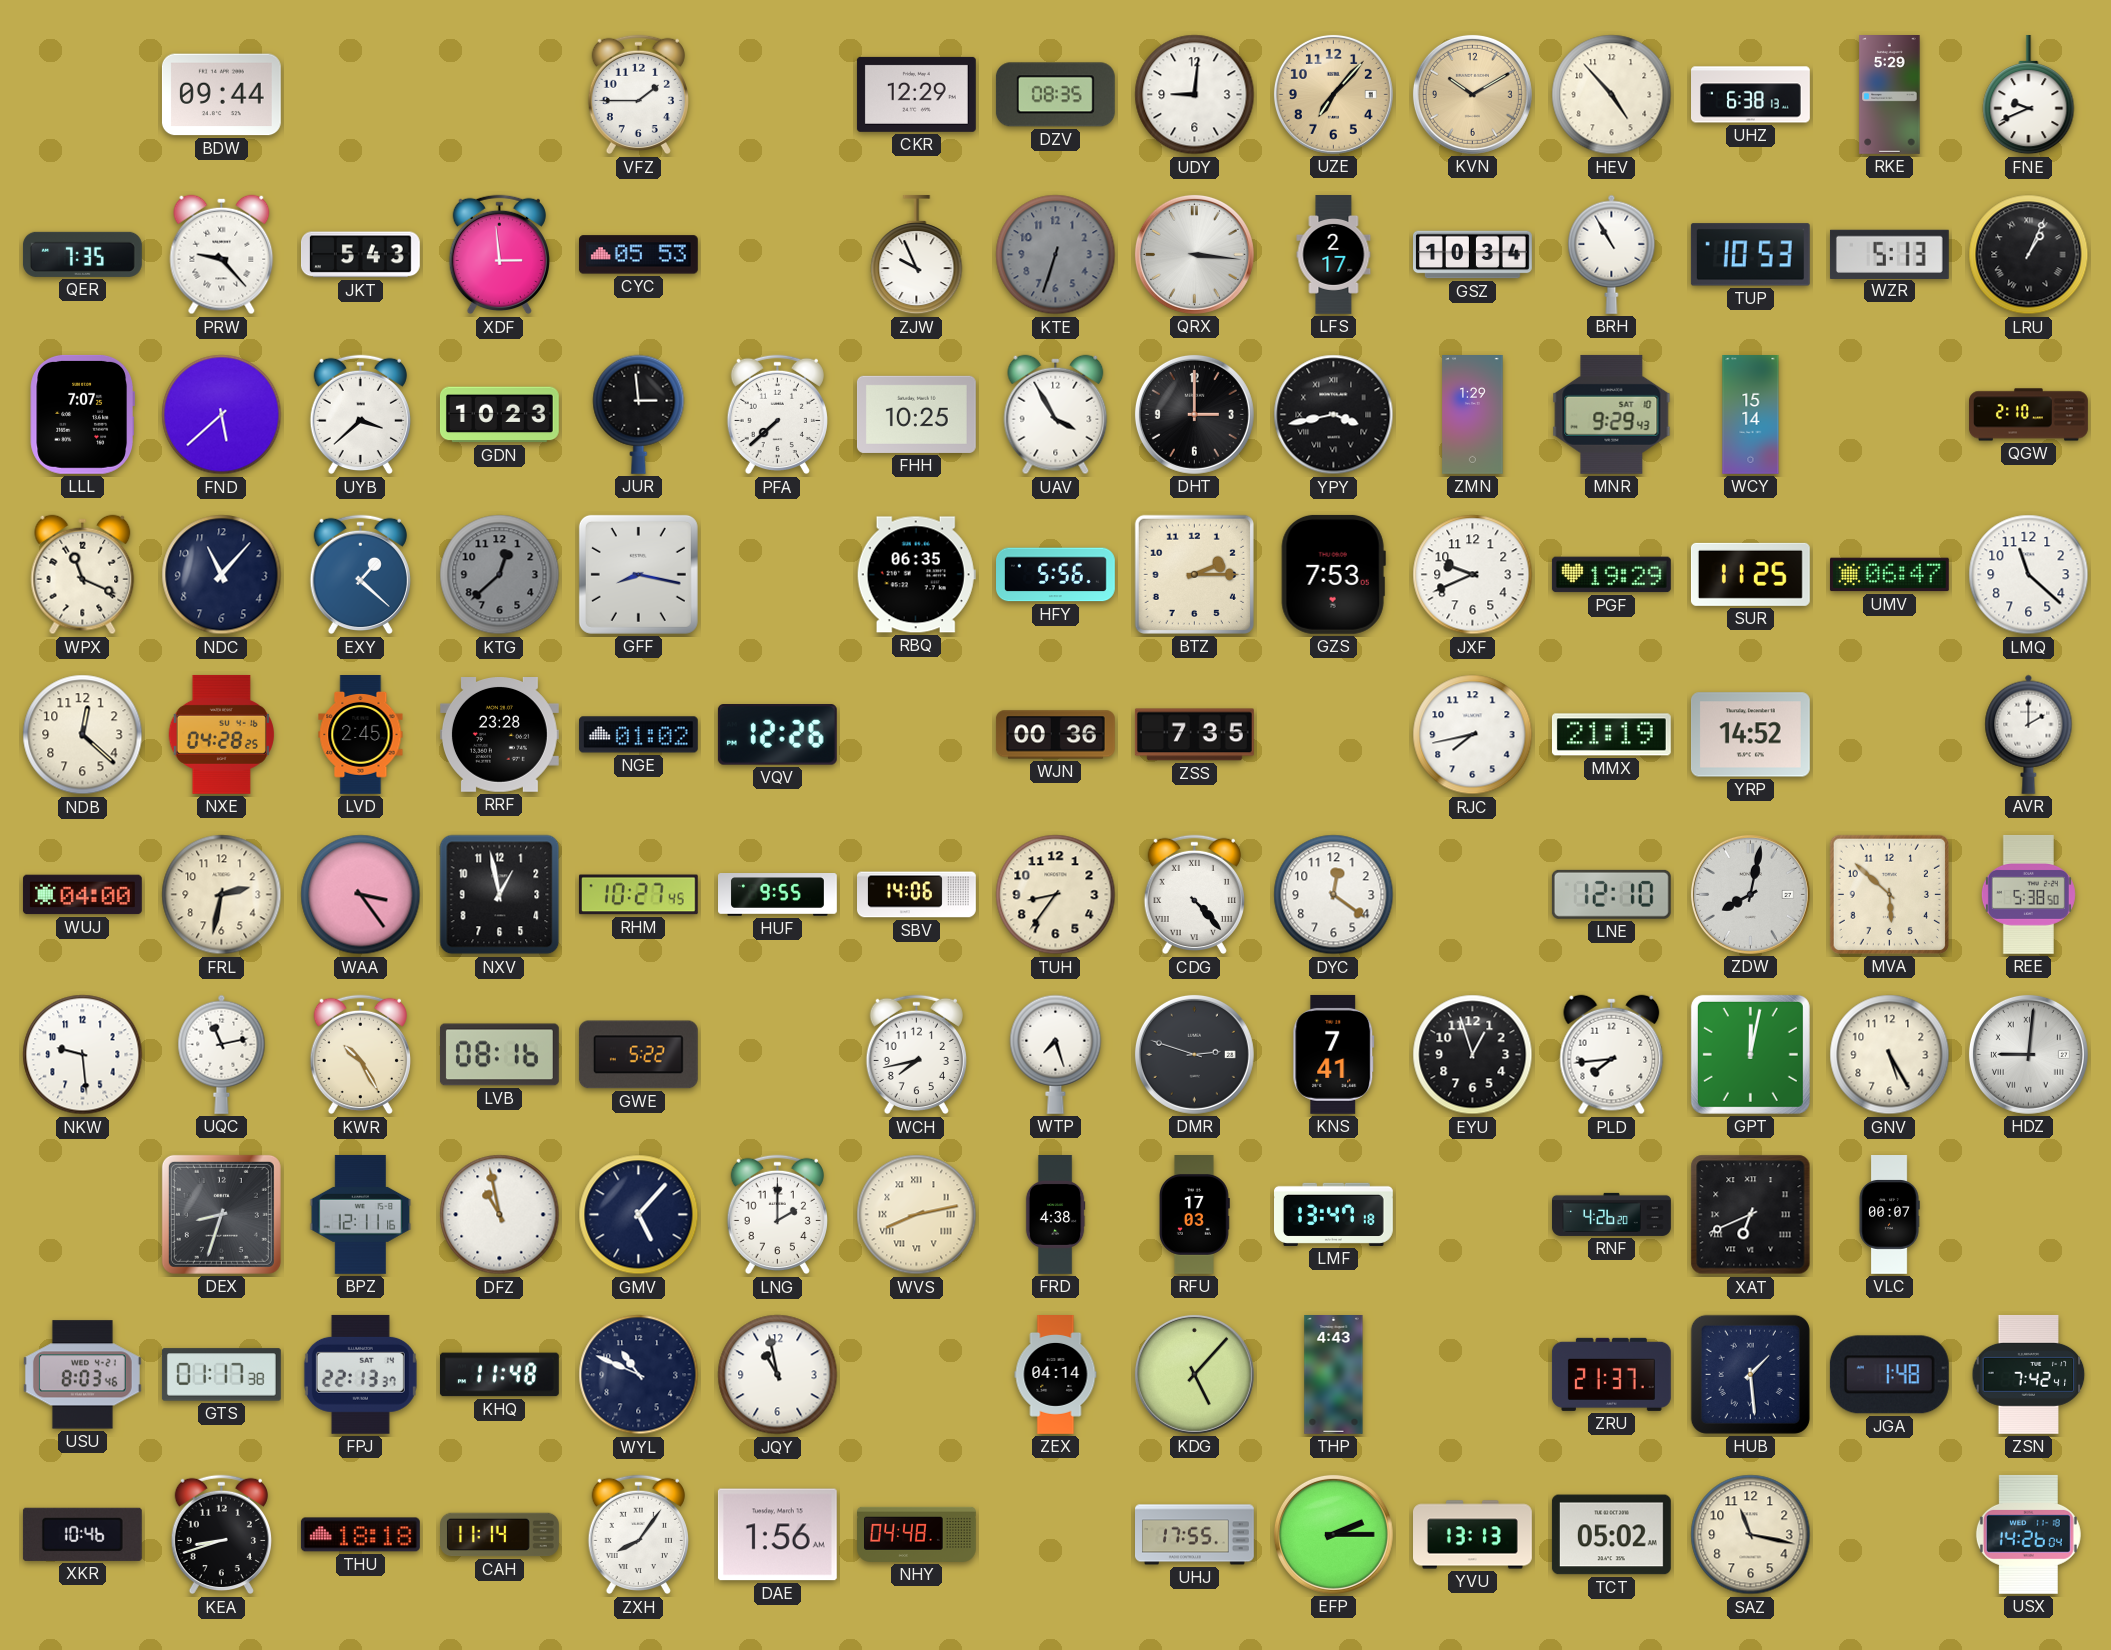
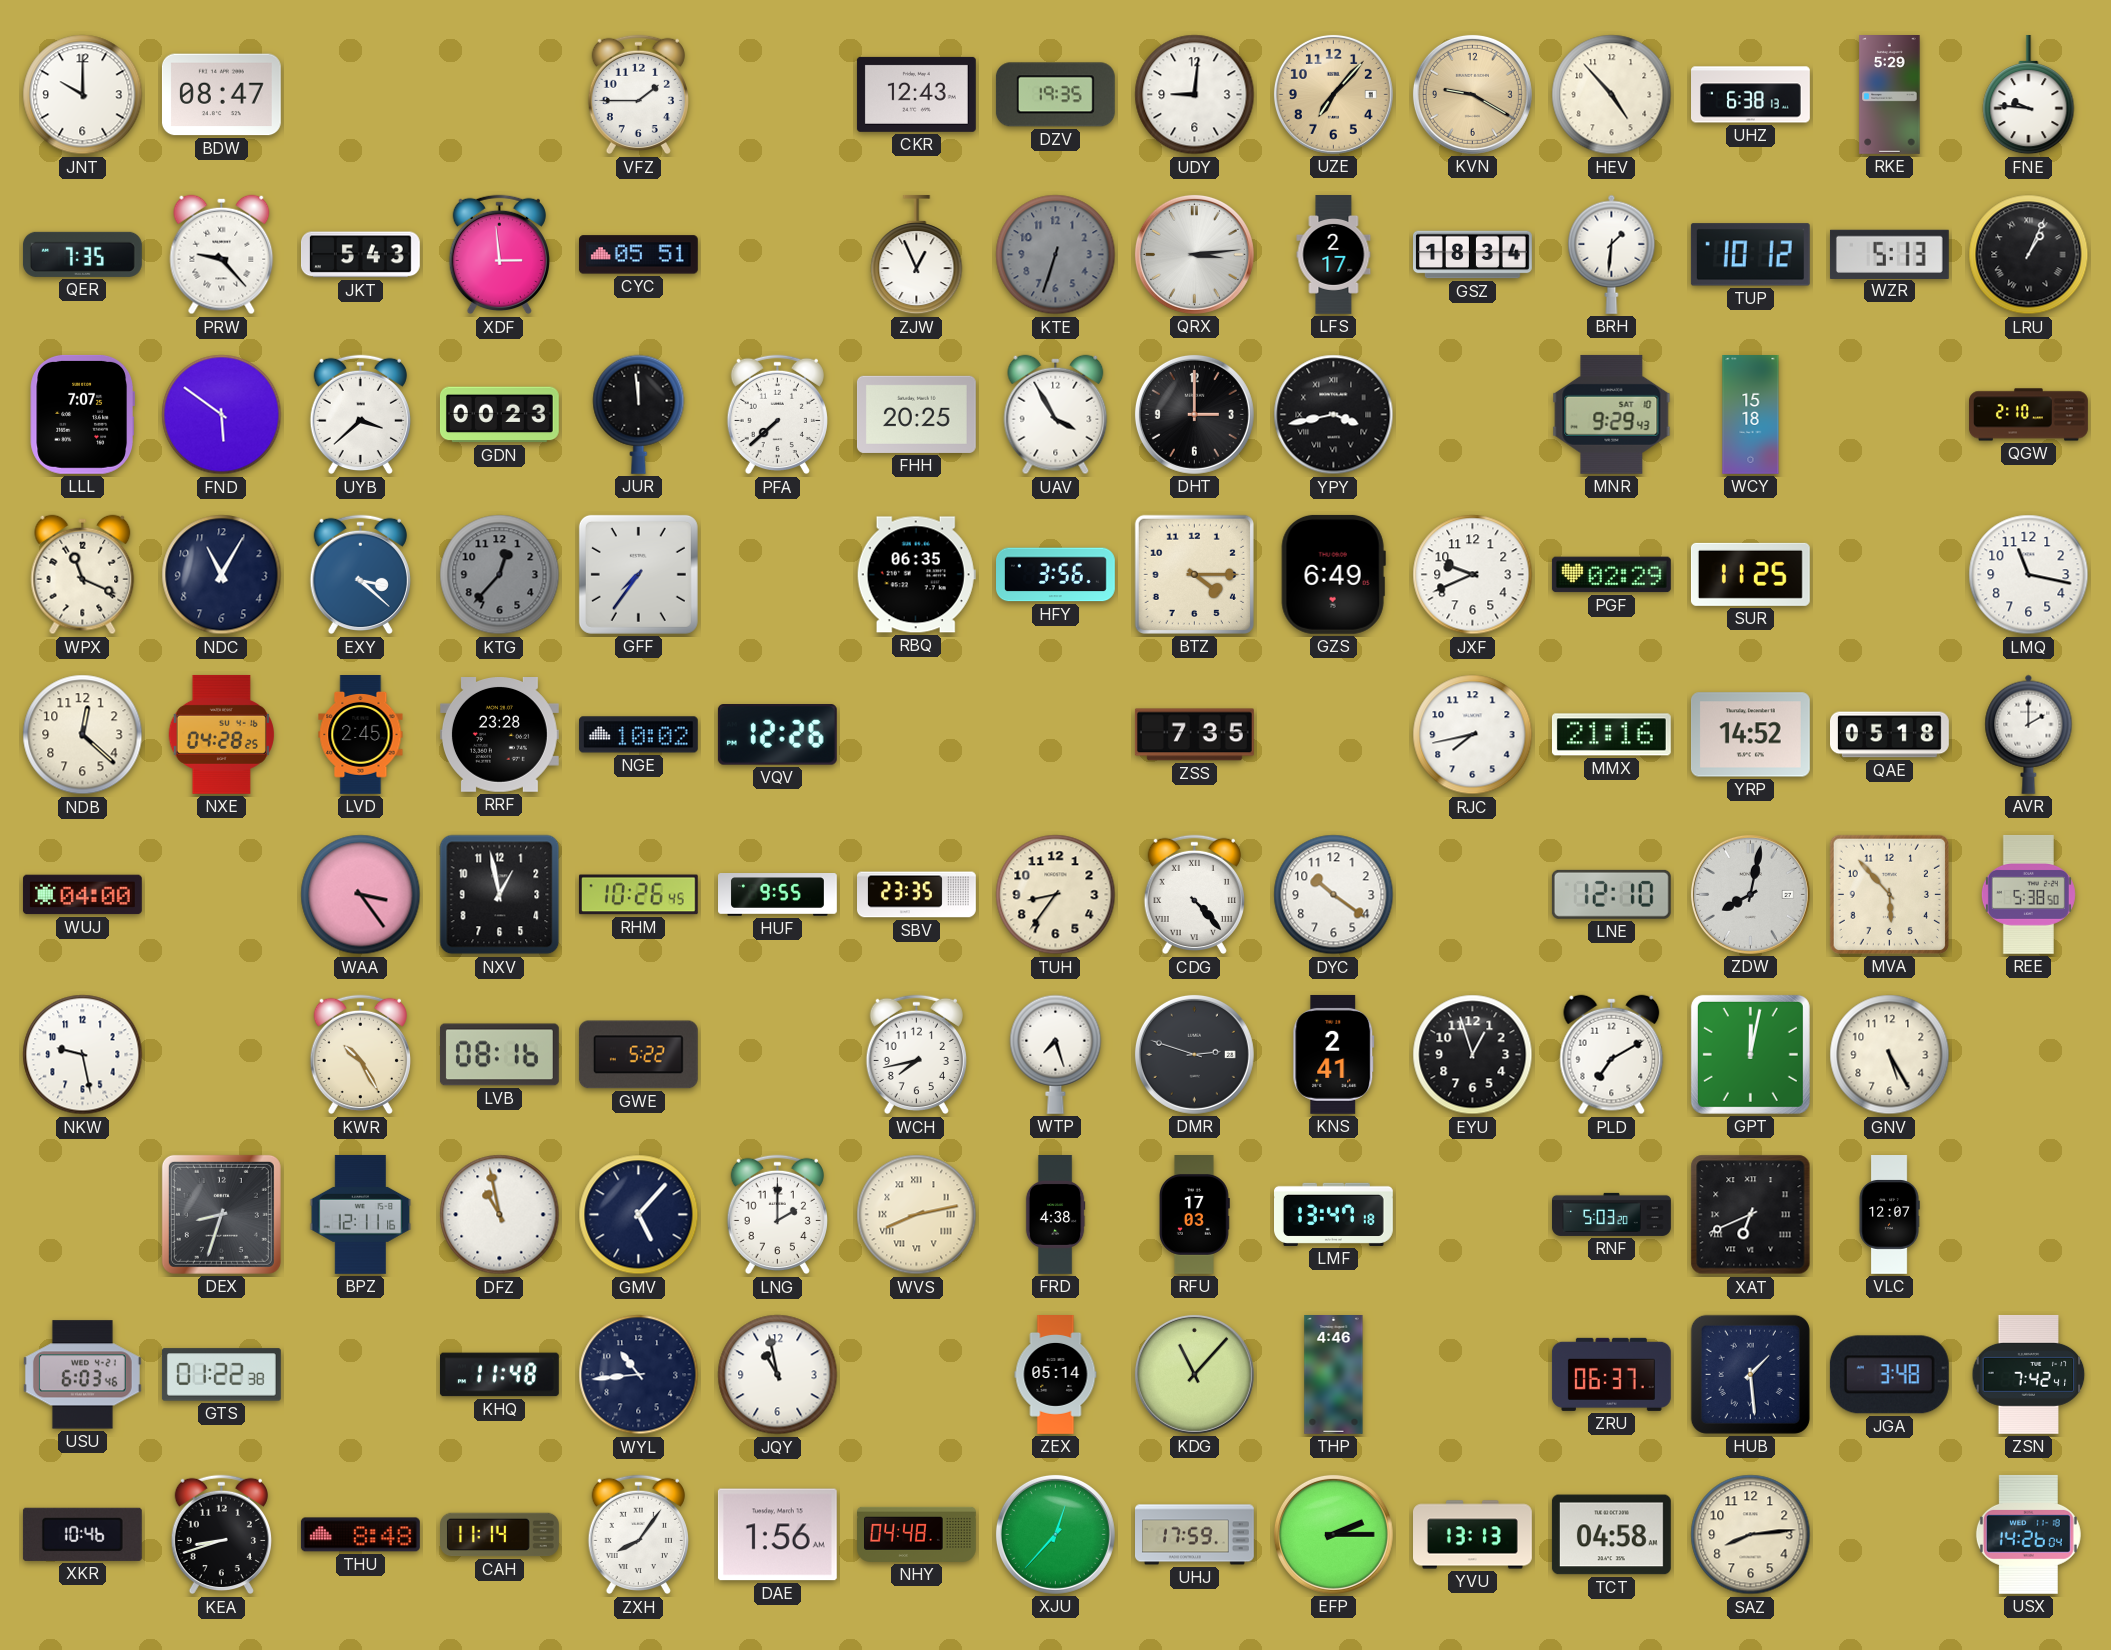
JNT: none -> 10:00 (83, 95)
BDW: 09:44 -> 08:47 (221, 95)
CKR: 12:29 -> 12:43 (916, 94)
DZV: 08:35 -> 19:35 (1055, 95)
KVN: 10:10 -> 9:20 (1472, 94)
FNE: 9:41 -> 9:46 (2029, 95)
CYC: 05:53 -> 05:51 (638, 255)
ZJW: 9:56 -> 12:56 (917, 255)
QRX: 3:16 -> 3:14 (1194, 254)
GSZ: 10:34 -> 18:34 (1473, 255)
BRH: 10:55 -> 1:31 (1612, 254)
TUP: 10:53 -> 10:12 (1750, 255)
FND: 5:38 -> 5:51 (222, 415)
GDN: 10:23 -> 00:23 (499, 415)
JUR: 2:59 -> 11:59 (639, 414)
FHH: 10:25 -> 20:25 (916, 414)
ZMN: 1:29 -> none (1473, 415)
WCY: 15:14 -> 15:18 (1751, 415)
NDC: 11:07 -> 11:05 (222, 575)
EXY: 1:22 -> 3:22 (360, 575)
KTG: 12:38 -> 12:37 (500, 575)
GFF: 8:17 -> 7:36 (638, 574)
HFY: 5:56 -> 3:56 (1056, 575)
BTZ: 2:15 -> 4:15 (1194, 574)
GZS: 7:53 -> 6:49 (1333, 574)
PGF: 19:29 -> 02:29 (1611, 575)
UMV: 06:47 -> none (1889, 575)
LMQ: 11:22 -> 11:17 (2029, 575)
NGE: 01:02 -> 10:02 (638, 735)
WJN: 00:36 -> none (1055, 735)
MMX: 21:19 -> 21:16 (1611, 735)
QAE: none -> 05:18 (1890, 735)
FRL: 2:32 -> none (222, 895)
RHM: 10:27 -> 10:26 (638, 895)
SBV: 14:06 -> 23:35 (917, 895)
DYC: 12:21 -> 10:21 (1334, 895)
MVA: 5:52 -> 5:53 (1889, 894)
NKW: 9:29 -> 9:28 (83, 1055)
UQC: 11:13 -> none (222, 1054)
KNS: 7:41 -> 2:41 (1334, 1054)
PLD: 7:44 -> 7:10 (1612, 1055)
HDZ: 9:01 -> none (2028, 1054)
RNF: 4:26 -> 5:03 (1612, 1214)
VLC: 00:07 -> 12:07 (1889, 1215)
USU: 8:03 -> 6:03 (82, 1375)
GTS: 01:17 -> 01:22 (221, 1375)
FPJ: 22:13 -> none (360, 1374)
WYL: 10:49 -> 10:44 (639, 1375)
ZEX: 04:14 -> 05:14 (1056, 1375)
KDG: 5:07 -> 11:07 (1194, 1374)
THP: 4:43 -> 4:46 (1334, 1375)
ZRU: 21:37 -> 06:37 (1611, 1374)
JGA: 1:48 -> 3:48 (1889, 1375)
THU: 18:18 -> 8:48 (360, 1535)
XJU: none -> 12:37 (1055, 1534)
UHJ: 17:55 -> 17:59 (1195, 1535)
TCT: 05:02 -> 04:58 (1611, 1535)
SAZ: 11:17 -> 8:14 (1751, 1535)
